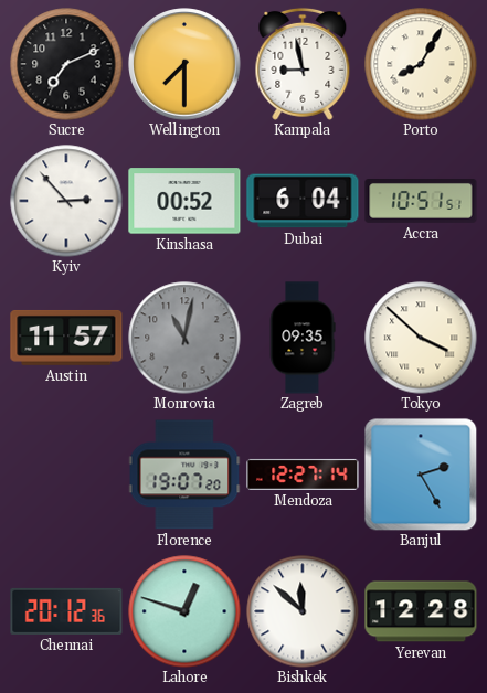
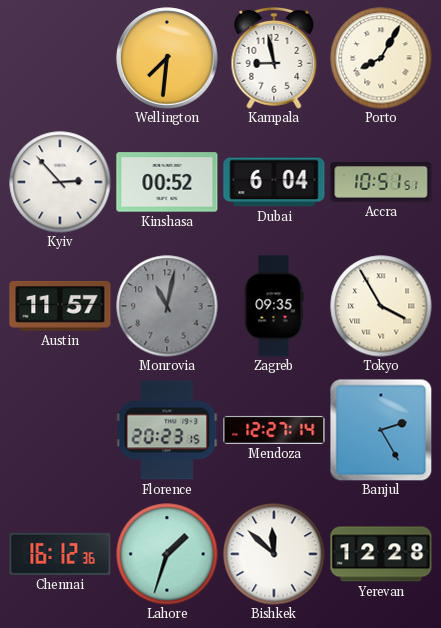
Sucre: 7:11 -> none (66, 64)
Wellington: 7:30 -> 7:31 (167, 58)
Tokyo: 3:52 -> 3:55 (381, 306)
Florence: 19:07 -> 20:23 (167, 430)
Chennai: 20:12 -> 16:12 (60, 554)
Lahore: 12:48 -> 1:33 (167, 554)
